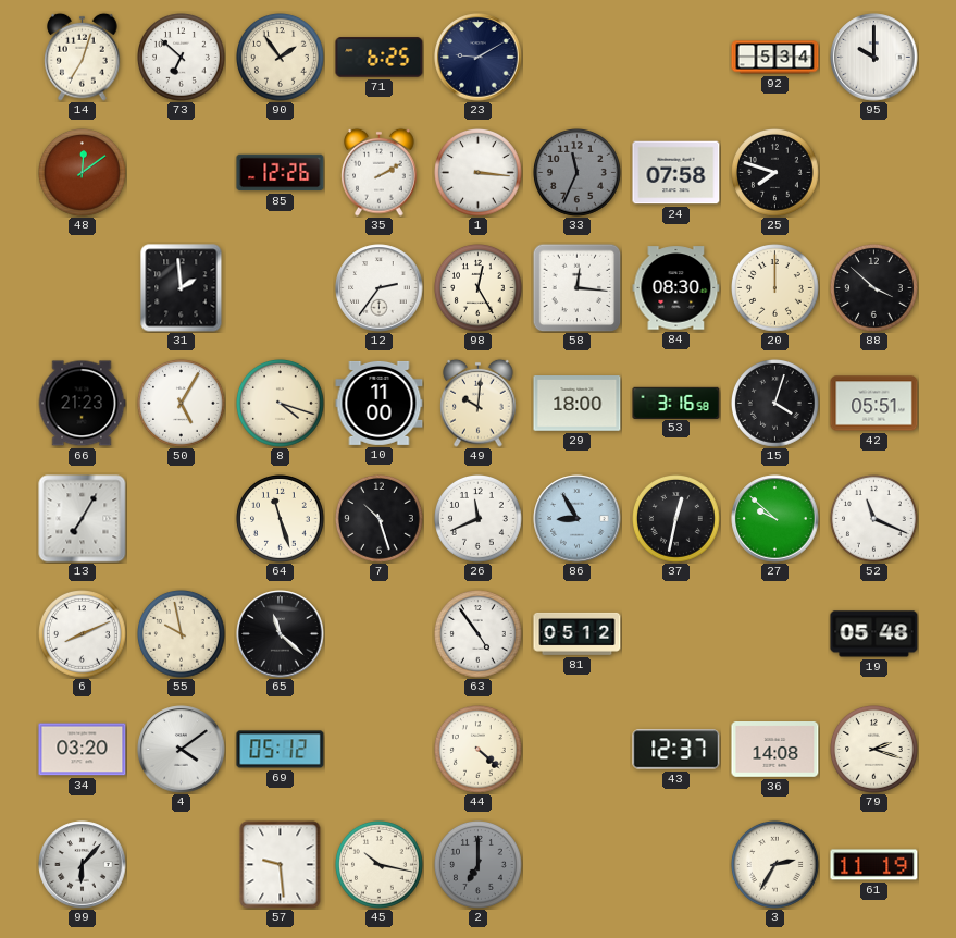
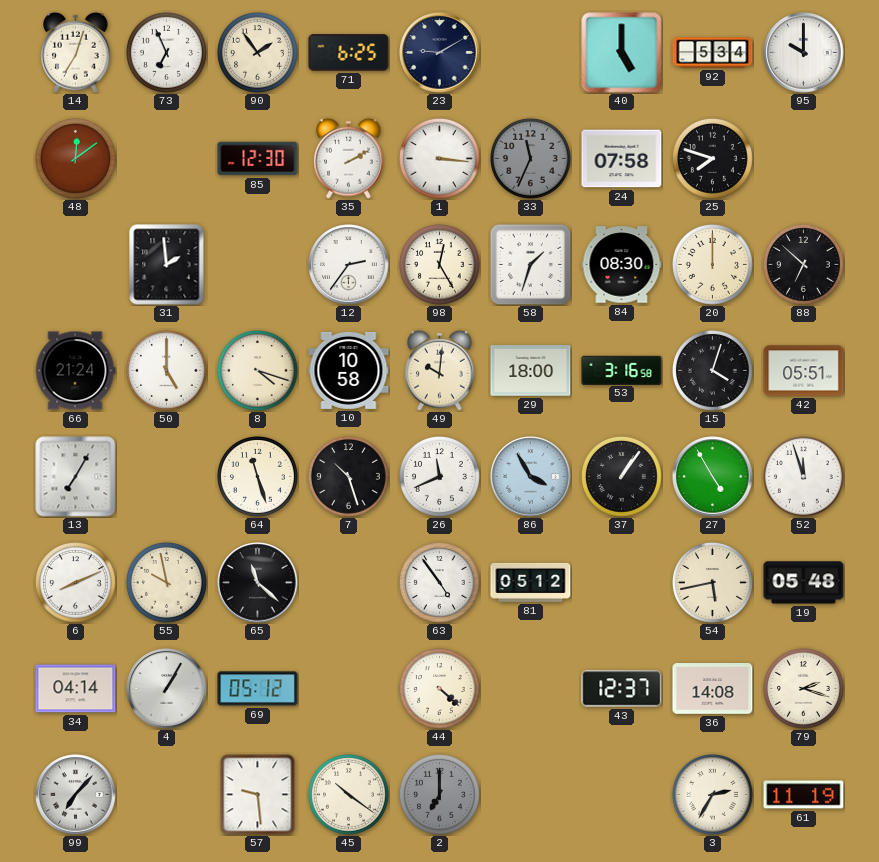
73: 6:52 -> 6:56 (167, 53)
40: none -> 5:00 (622, 53)
85: 12:26 -> 12:30 (258, 159)
58: 12:16 -> 1:33 (530, 264)
88: 3:52 -> 6:52 (804, 265)
66: 21:23 -> 21:24 (75, 371)
50: 5:05 -> 5:00 (167, 371)
10: 11:00 -> 10:58 (349, 370)
86: 8:55 -> 3:55 (531, 477)
37: 12:32 -> 1:06 (622, 477)
27: 9:52 -> 4:55 (713, 477)
52: 11:19 -> 11:57 (804, 477)
54: none -> 5:43 (713, 583)
34: 03:20 -> 04:14 (76, 689)
4: 4:09 -> 1:05 (167, 689)
99: 6:07 -> 7:07 (76, 795)
45: 10:17 -> 10:21 (349, 795)
